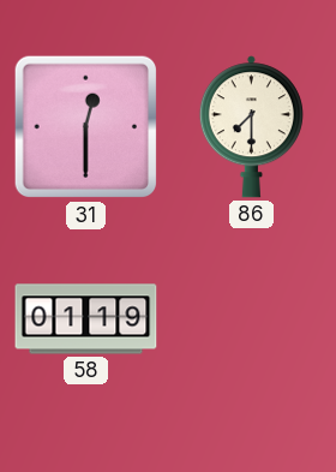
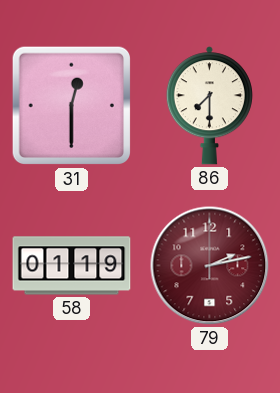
79: none -> 2:13 (210, 266)
